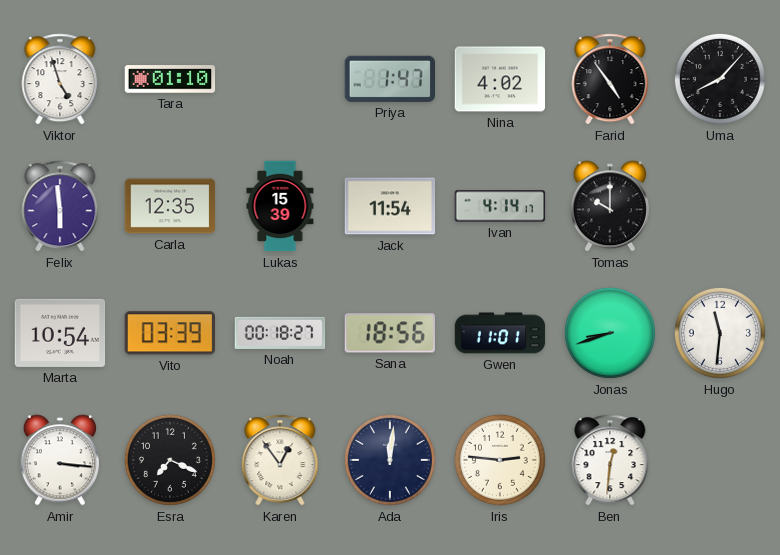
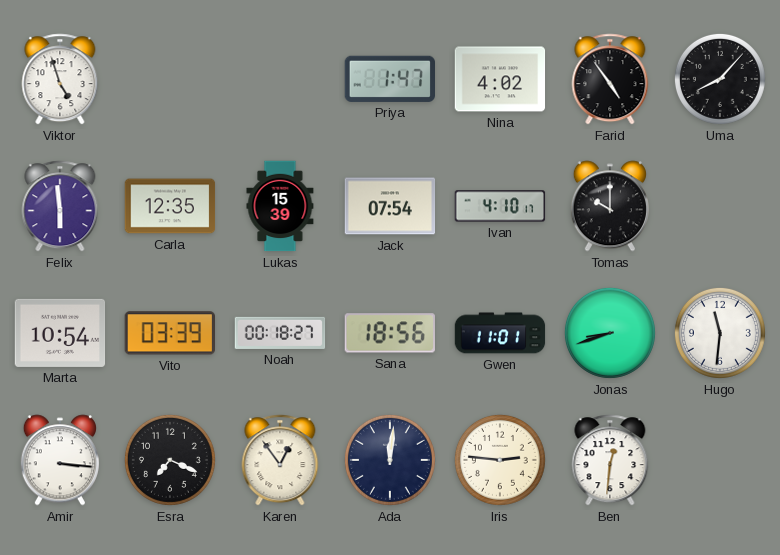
Tara: 01:10 -> none (170, 79)
Jack: 11:54 -> 07:54 (390, 206)
Ivan: 4:14 -> 4:10 (500, 206)
